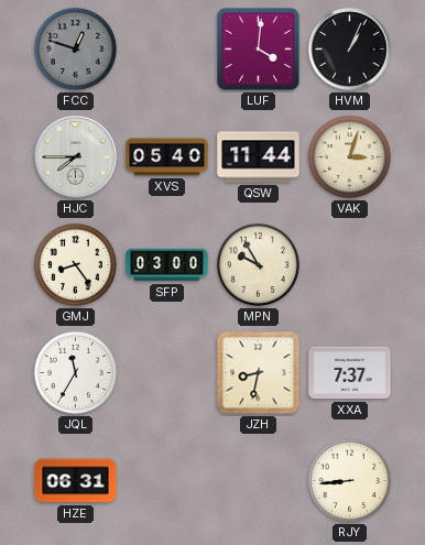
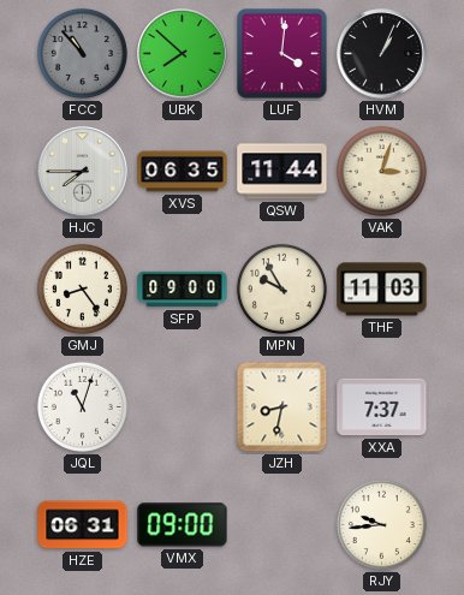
FCC: 12:48 -> 10:53 (82, 53)
UBK: none -> 7:52 (183, 54)
XVS: 05:40 -> 06:35 (183, 172)
SFP: 03:00 -> 09:00 (183, 290)
THF: none -> 11:03 (382, 290)
JQL: 11:35 -> 11:03 (82, 406)
VMX: none -> 09:00 (183, 525)
RJY: 8:44 -> 9:44 (381, 524)
